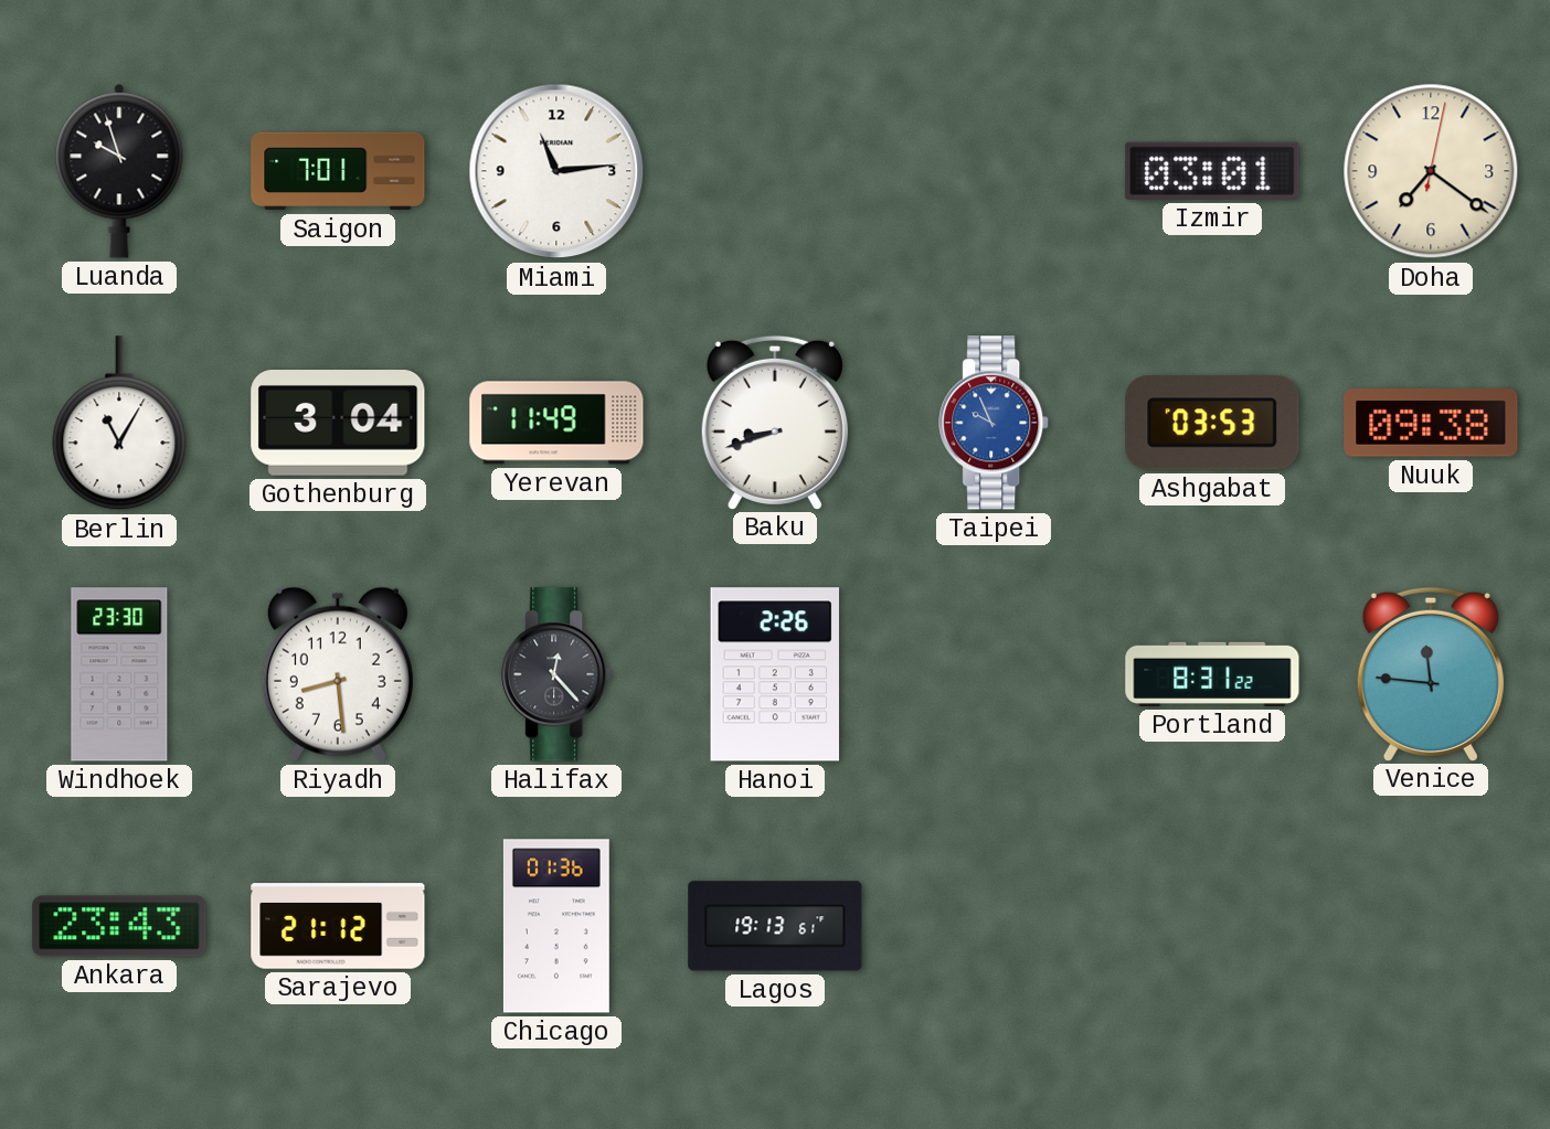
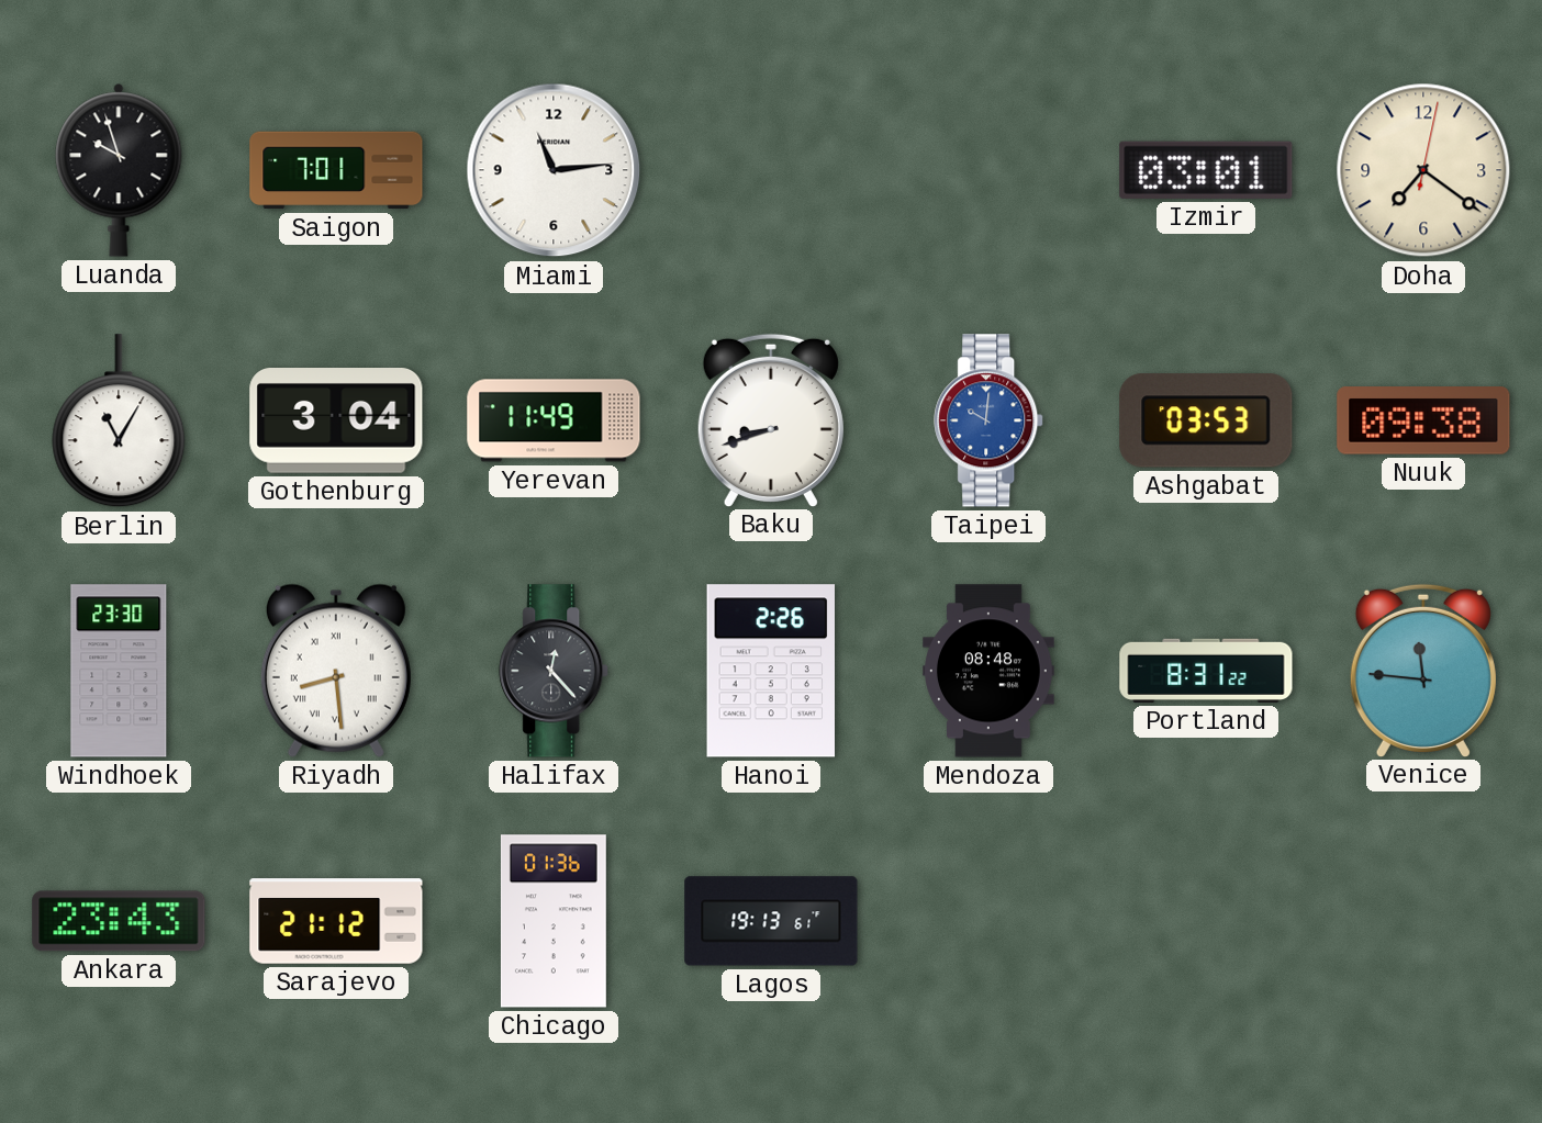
Taipei: 9:56 -> 10:01 (990, 420)
Riyadh numerals: Arabic -> Roman (336, 671)
Mendoza: none -> 08:48 (990, 671)
